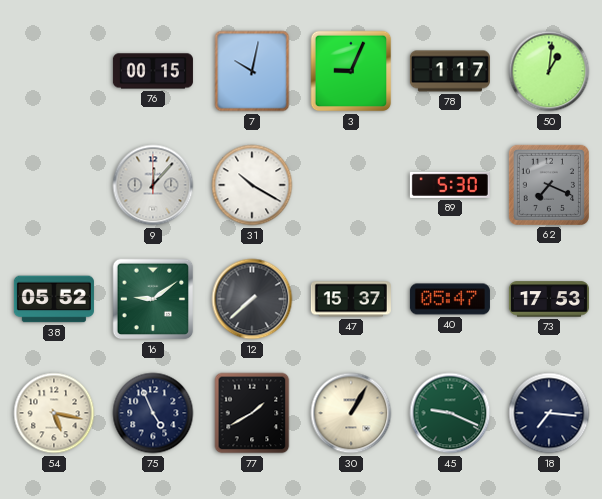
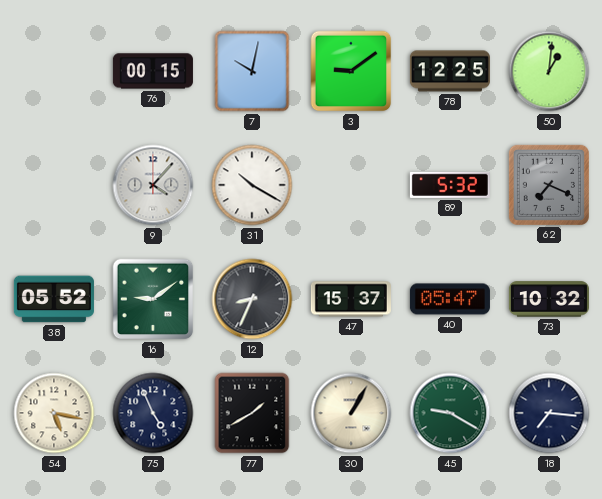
3: 9:04 -> 9:09 (351, 71)
78: 1:17 -> 12:25 (450, 71)
9: 12:07 -> 4:07 (153, 185)
89: 5:30 -> 5:32 (450, 185)
12: 7:38 -> 8:34 (252, 299)
73: 17:53 -> 10:32 (549, 299)
45: 9:19 -> 9:20 (450, 413)
